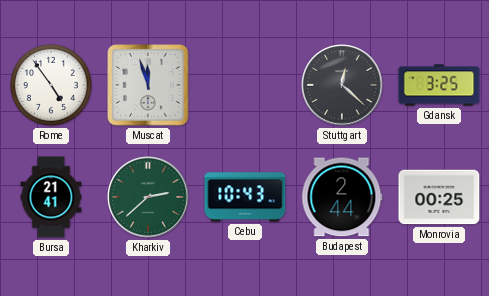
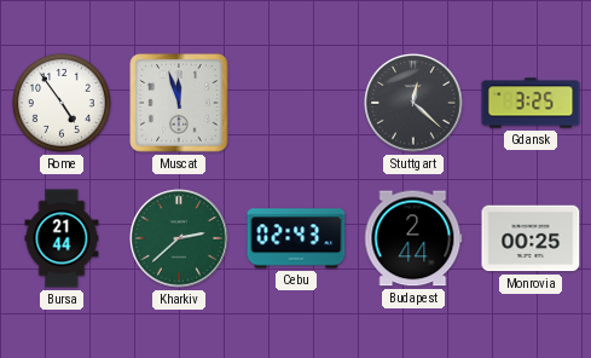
Bursa: 21:41 -> 21:44 (62, 238)
Cebu: 10:43 -> 02:43 (296, 238)
